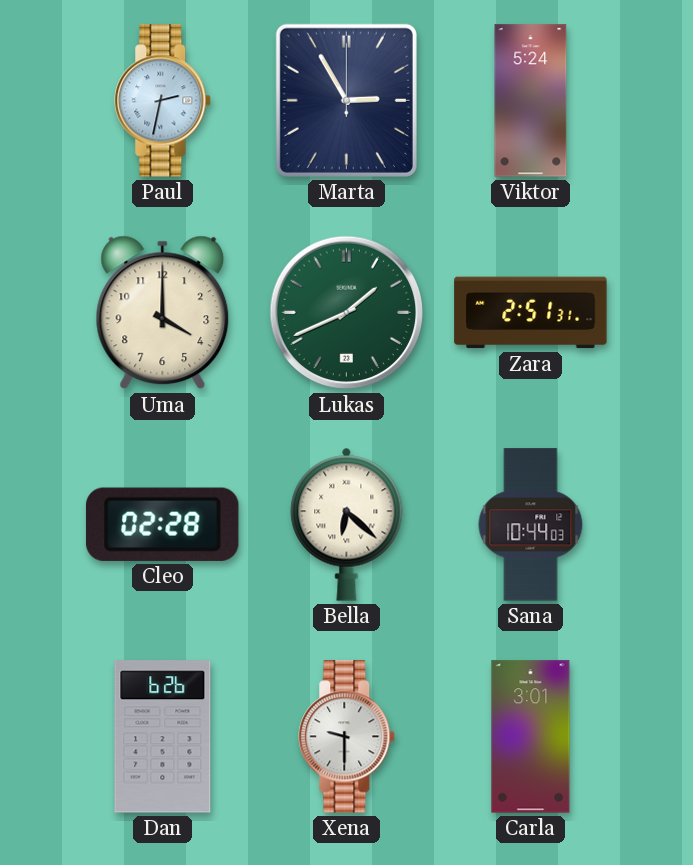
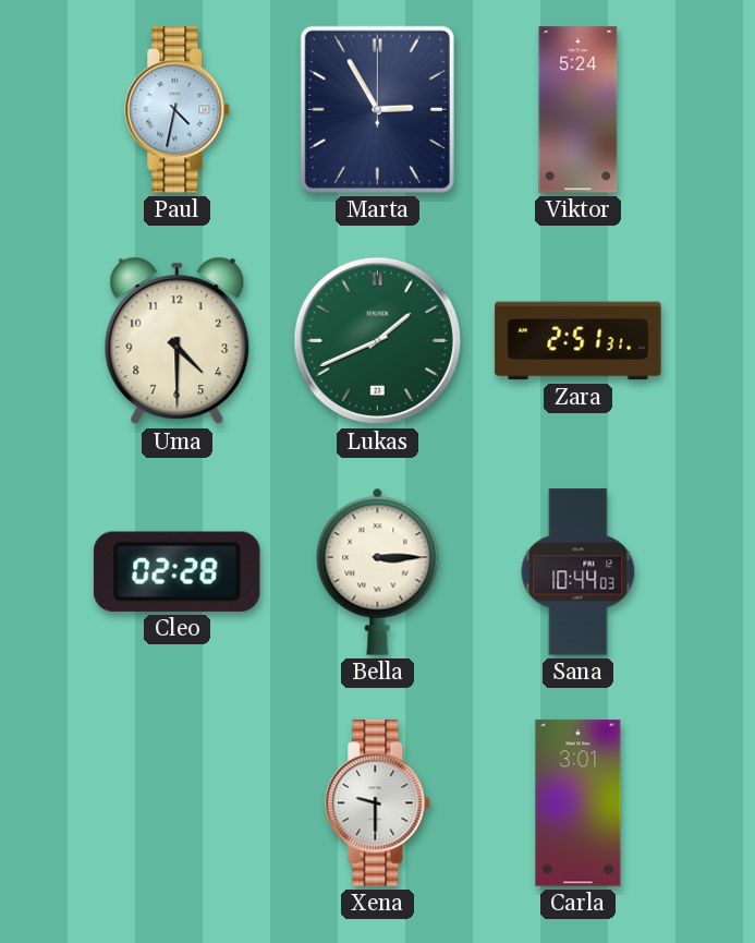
Paul: 2:32 -> 4:32 (178, 110)
Uma: 4:00 -> 4:30 (178, 341)
Bella: 6:22 -> 3:15 (378, 571)
Dan: 6:26 -> none (163, 737)
